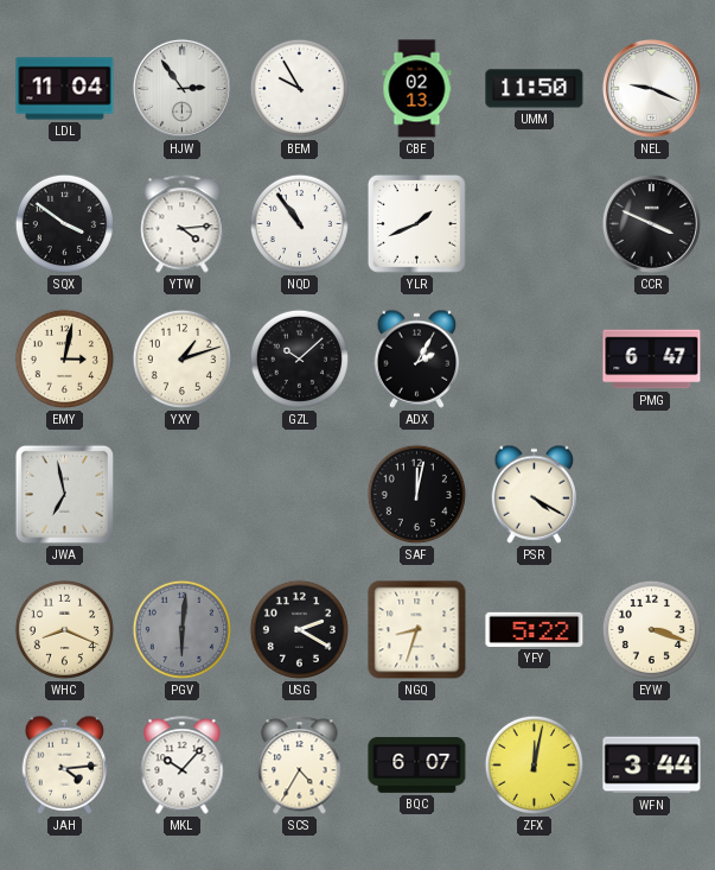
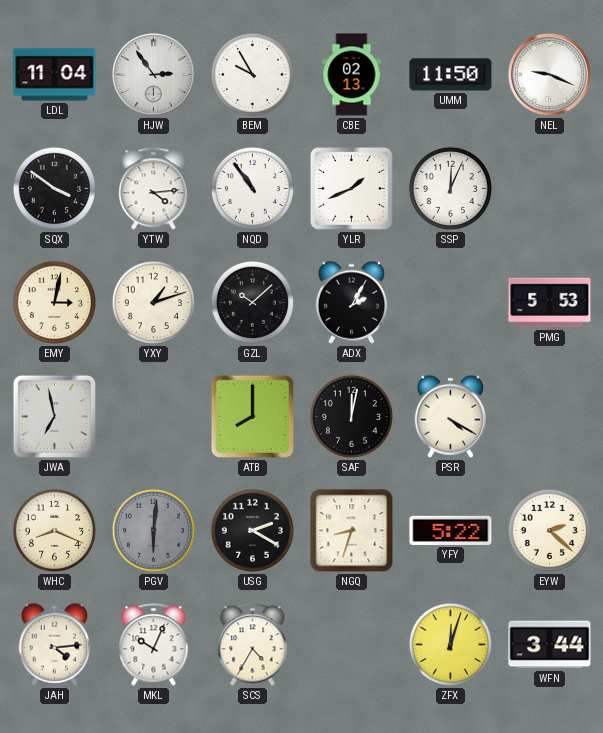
SSP: none -> 12:04 (450, 188)
CCR: 3:49 -> none (651, 223)
PMG: 6:47 -> 5:53 (550, 303)
ATB: none -> 8:00 (252, 416)
EYW: 3:18 -> 2:22 (549, 530)
MKL: 10:07 -> 10:04 (154, 645)
BQC: 6:07 -> none (417, 764)
ZFX: 12:02 -> 12:03 (450, 644)
